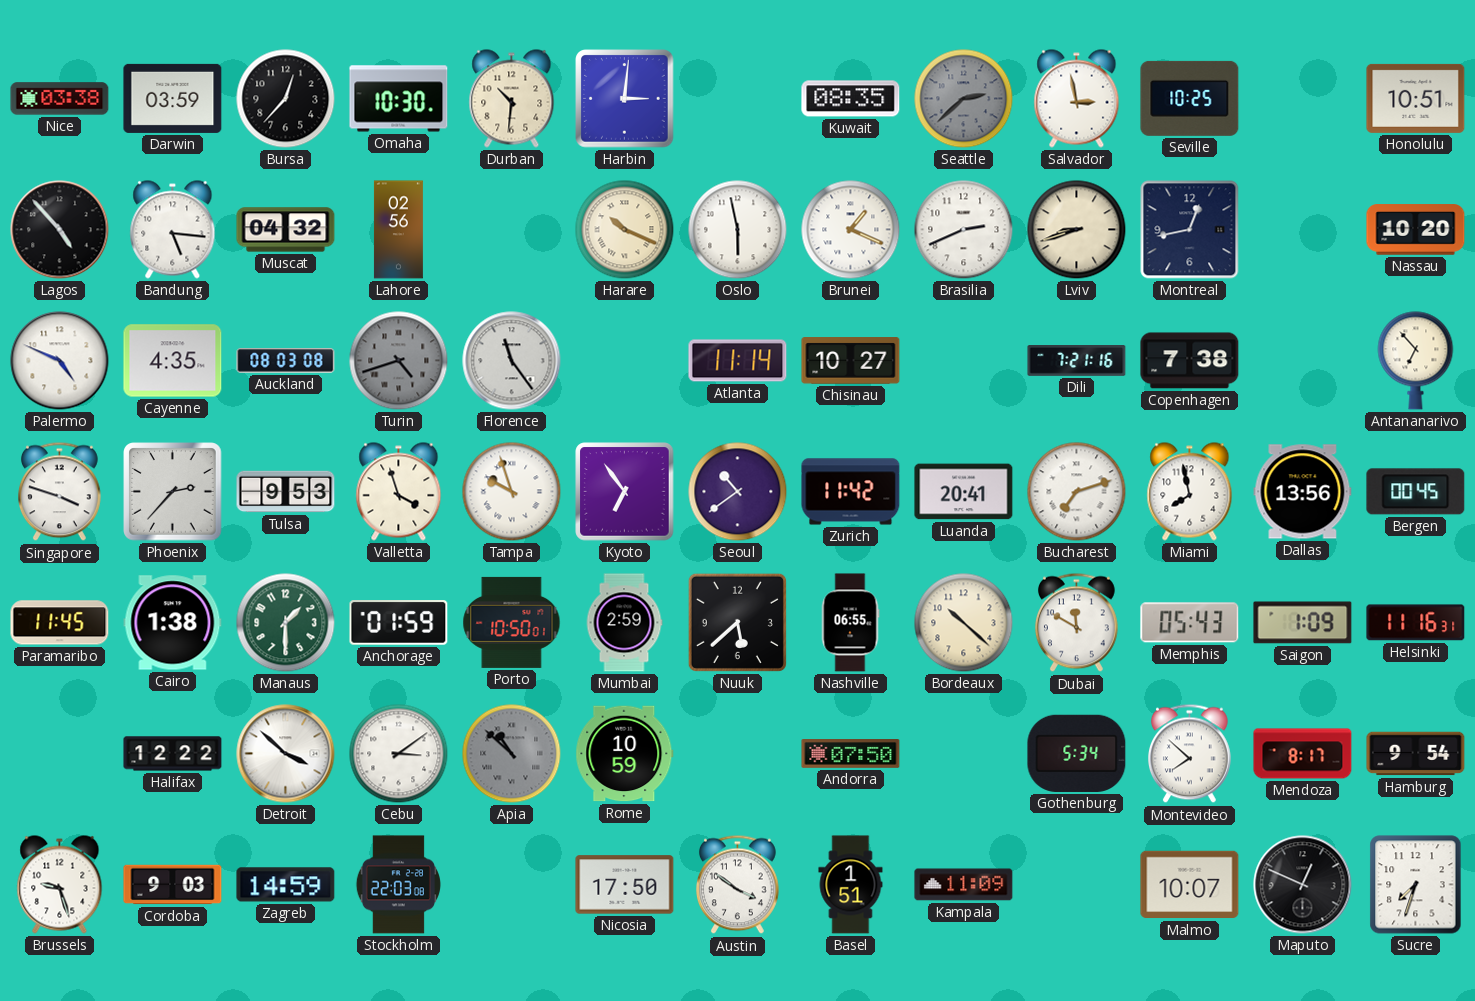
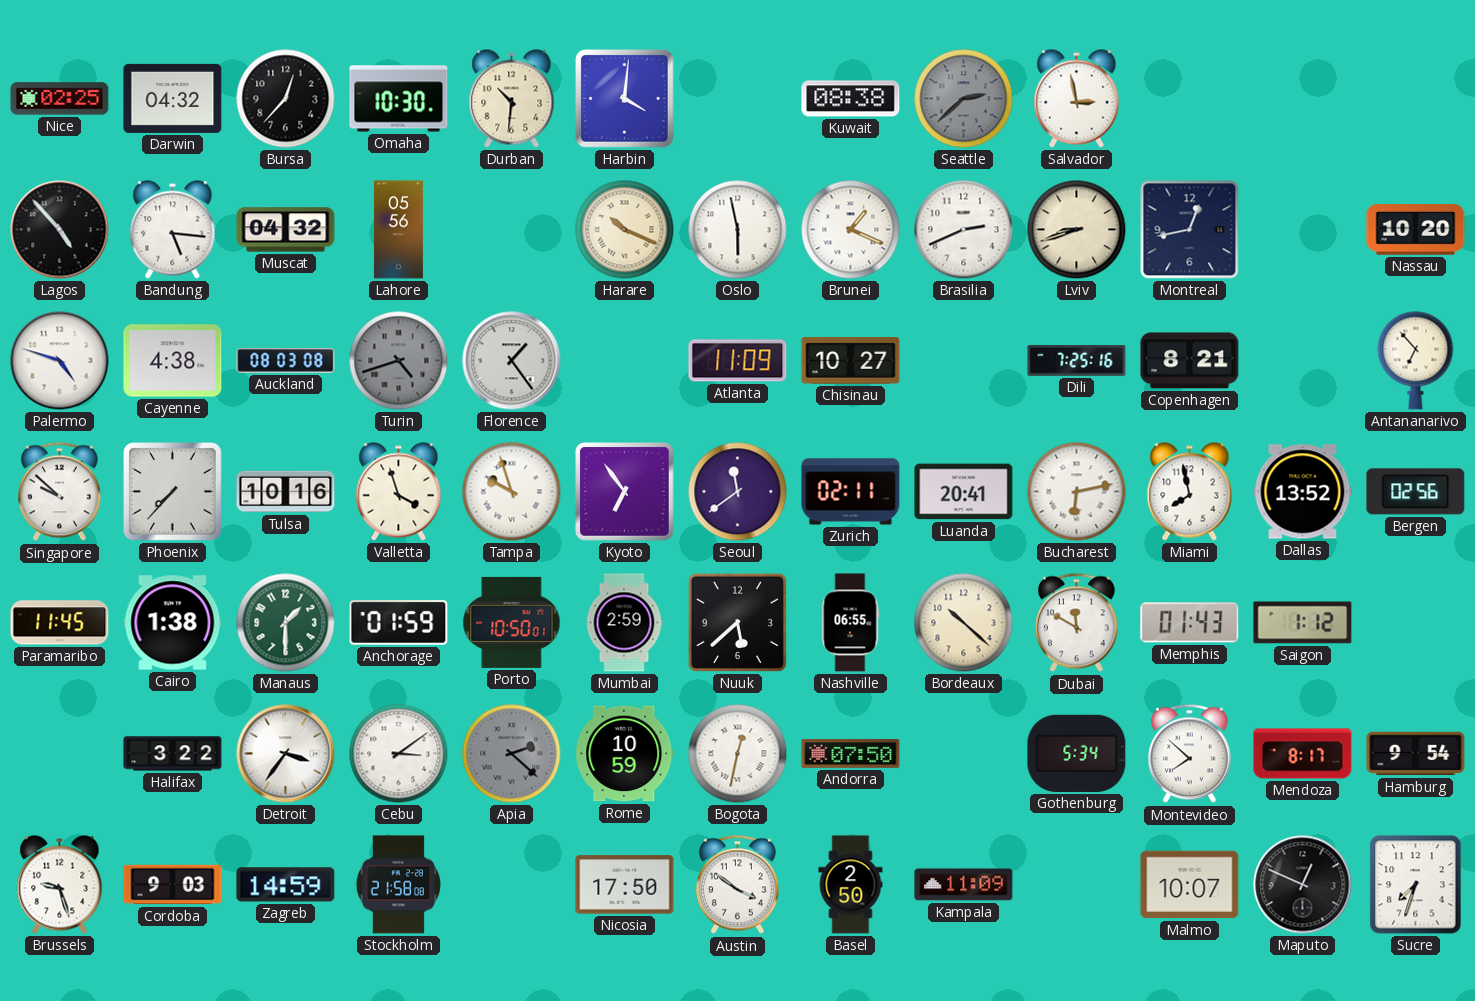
Nice: 03:38 -> 02:25 (60, 99)
Darwin: 03:59 -> 04:32 (173, 98)
Harbin: 3:01 -> 4:01 (625, 99)
Kuwait: 08:35 -> 08:38 (851, 99)
Seville: 10:25 -> none (1190, 98)
Honolulu: 10:51 -> none (1416, 98)
Lahore: 02:56 -> 05:56 (398, 230)
Palermo: 4:49 -> 4:48 (60, 361)
Cayenne: 4:35 -> 4:38 (173, 361)
Florence: 11:24 -> 1:24 (512, 361)
Atlanta: 11:14 -> 11:09 (738, 361)
Dili: 7:21 -> 7:25 (1077, 361)
Copenhagen: 7:38 -> 8:21 (1190, 361)
Singapore: 3:48 -> 9:52 (60, 492)
Phoenix: 2:37 -> 7:37 (173, 492)
Tulsa: 9:53 -> 10:16 (286, 492)
Seoul: 10:39 -> 11:39 (738, 492)
Zurich: 11:42 -> 02:11 (851, 492)
Bucharest: 7:12 -> 6:13 (1077, 492)
Dallas: 13:56 -> 13:52 (1303, 492)
Bergen: 00:45 -> 02:56 (1416, 492)
Memphis: 05:43 -> 01:43 (1190, 623)
Saigon: 1:09 -> 1:12 (1303, 623)
Helsinki: 11:16 -> none (1416, 623)
Halifax: 12:22 -> 3:22 (173, 754)
Detroit: 3:52 -> 3:36 (286, 754)
Apia: 10:52 -> 2:22 (512, 754)
Bogota: none -> 12:32 (738, 754)
Stockholm: 22:03 -> 21:58 (398, 885)
Basel: 1:51 -> 2:50 (851, 885)
